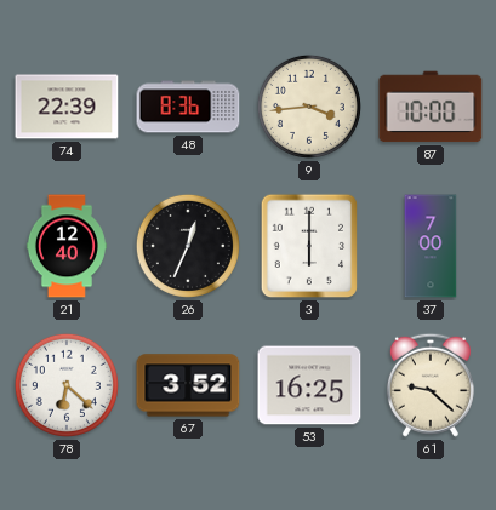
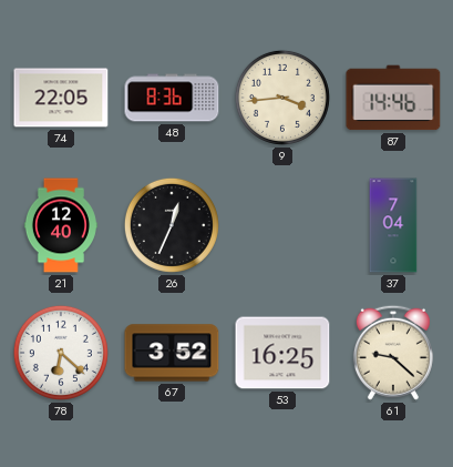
74: 22:39 -> 22:05 (61, 98)
87: 10:00 -> 14:46 (393, 98)
3: 6:00 -> none (309, 246)
37: 7:00 -> 7:04 (393, 225)
